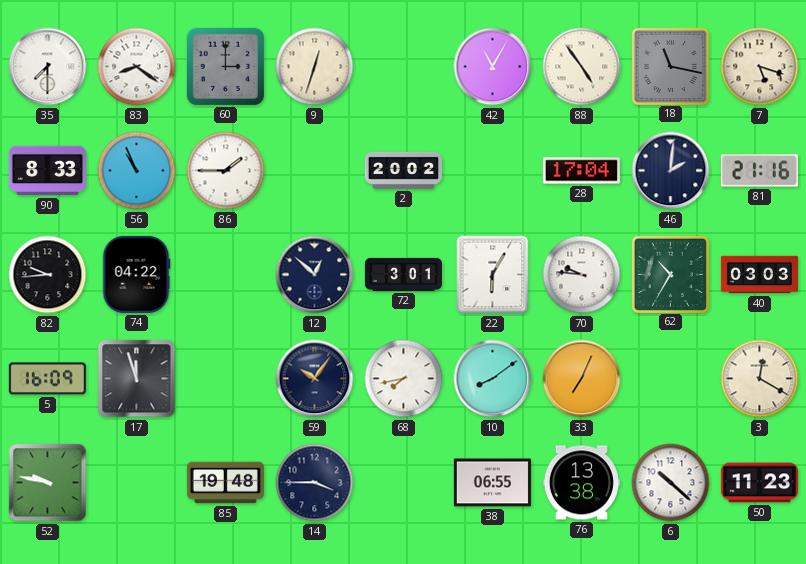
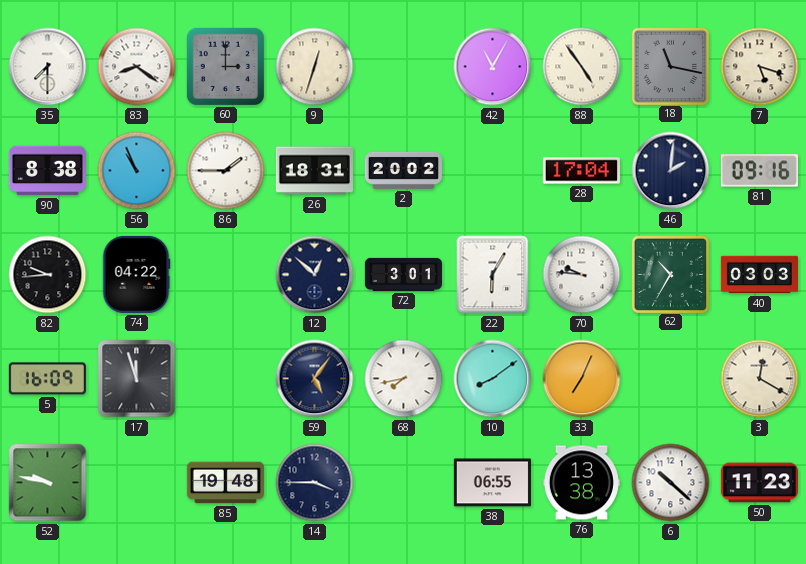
90: 8:33 -> 8:38 (47, 171)
26: none -> 18:31 (314, 171)
81: 21:16 -> 09:16 (759, 171)
59: 10:06 -> 5:06 (315, 379)
